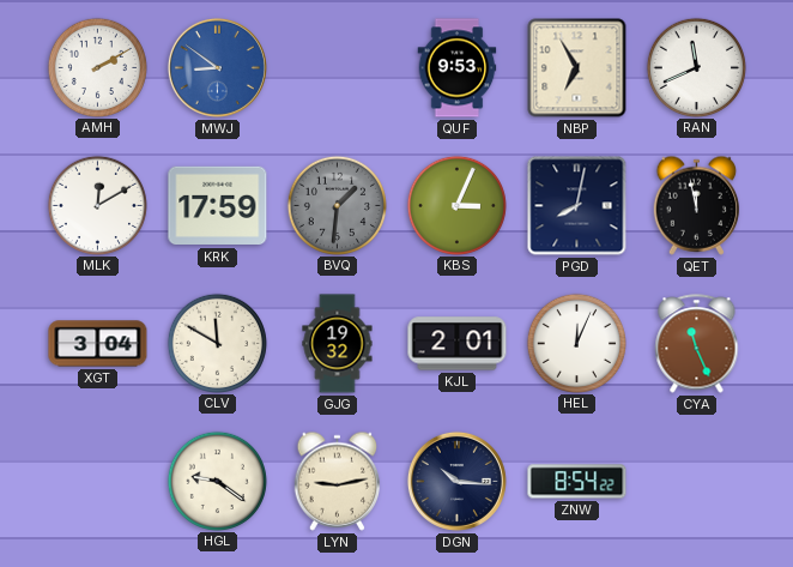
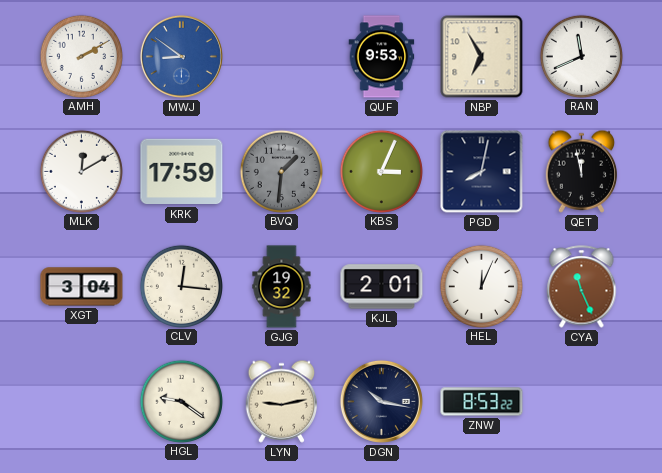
CLV: 11:50 -> 12:16 (181, 286)
DGN: 10:16 -> 10:17 (381, 401)
ZNW: 8:54 -> 8:53 (482, 402)
